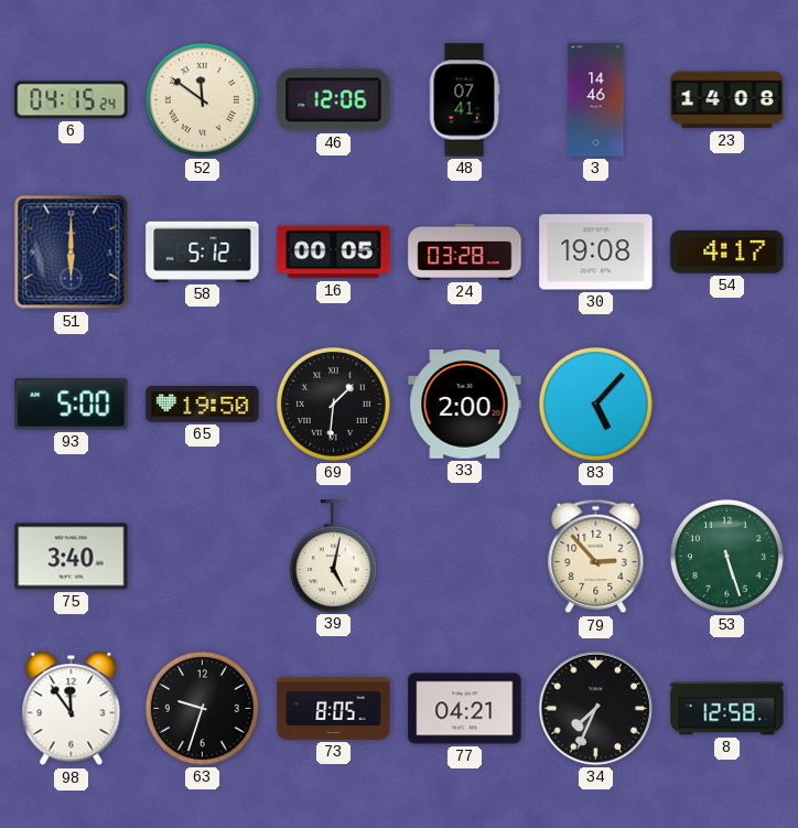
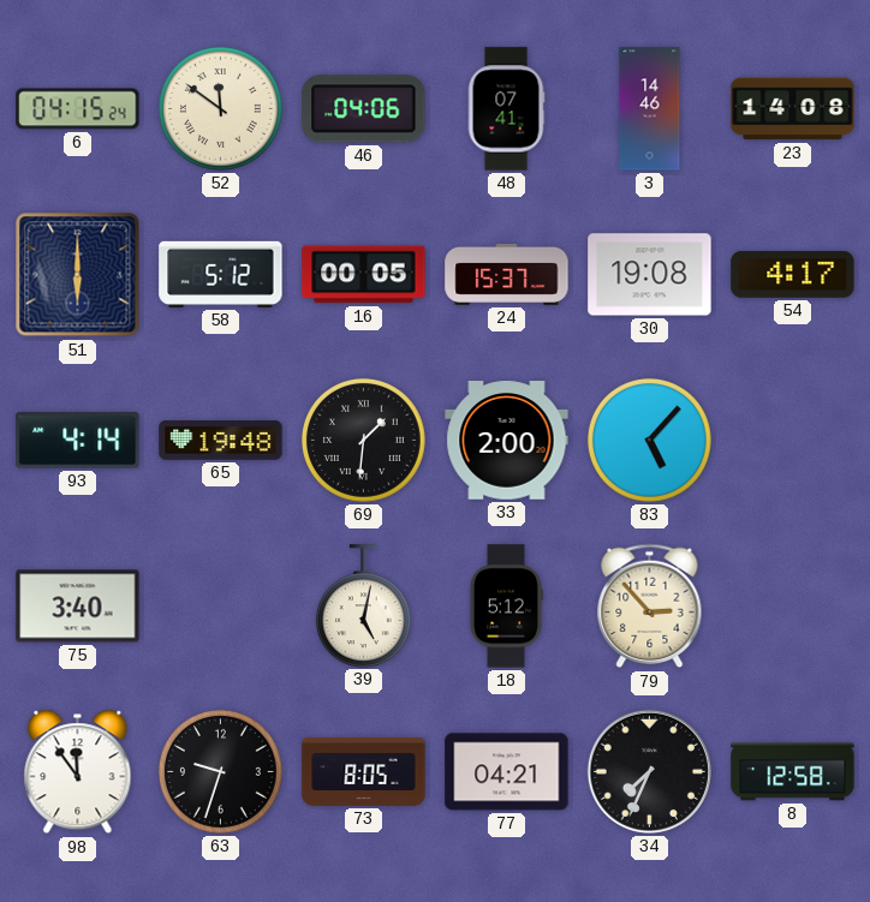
46: 12:06 -> 04:06 (364, 109)
24: 03:28 -> 15:37 (507, 274)
93: 5:00 -> 4:14 (78, 441)
65: 19:50 -> 19:48 (221, 441)
18: none -> 5:12 (506, 607)
53: 5:27 -> none (726, 556)
